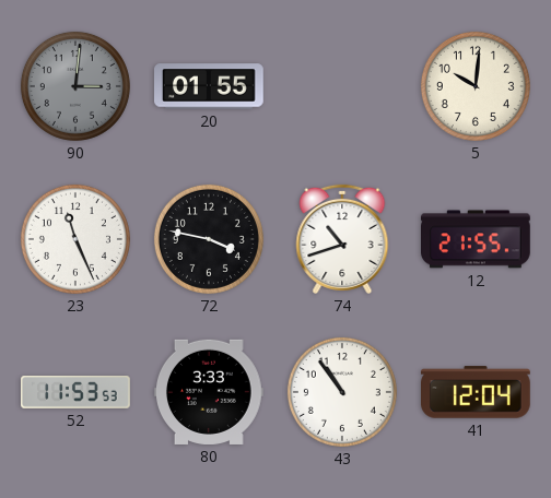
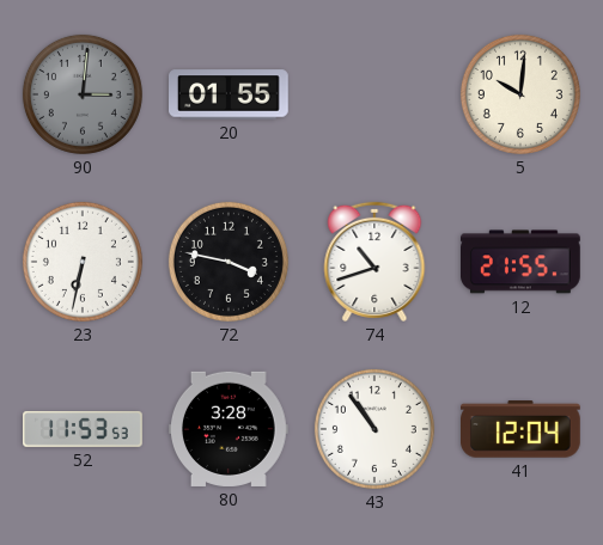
23: 11:26 -> 6:32 (83, 262)
80: 3:33 -> 3:28 (230, 429)
